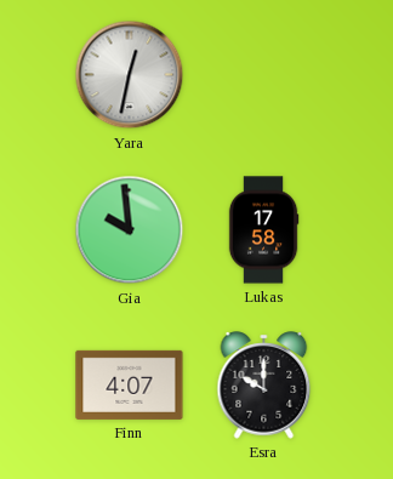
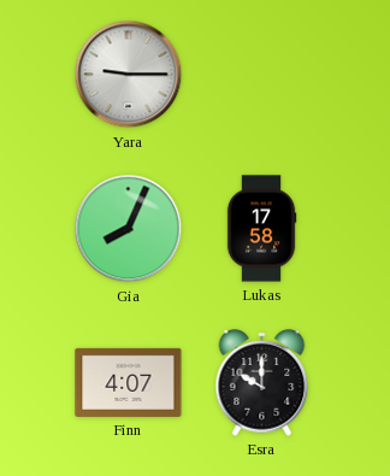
Yara: 12:32 -> 9:15 (129, 75)
Gia: 9:59 -> 8:04 (129, 229)
